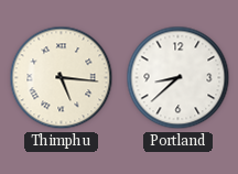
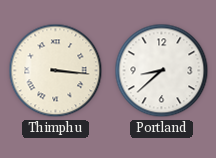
Thimphu: 5:16 -> 3:16 (56, 71)
